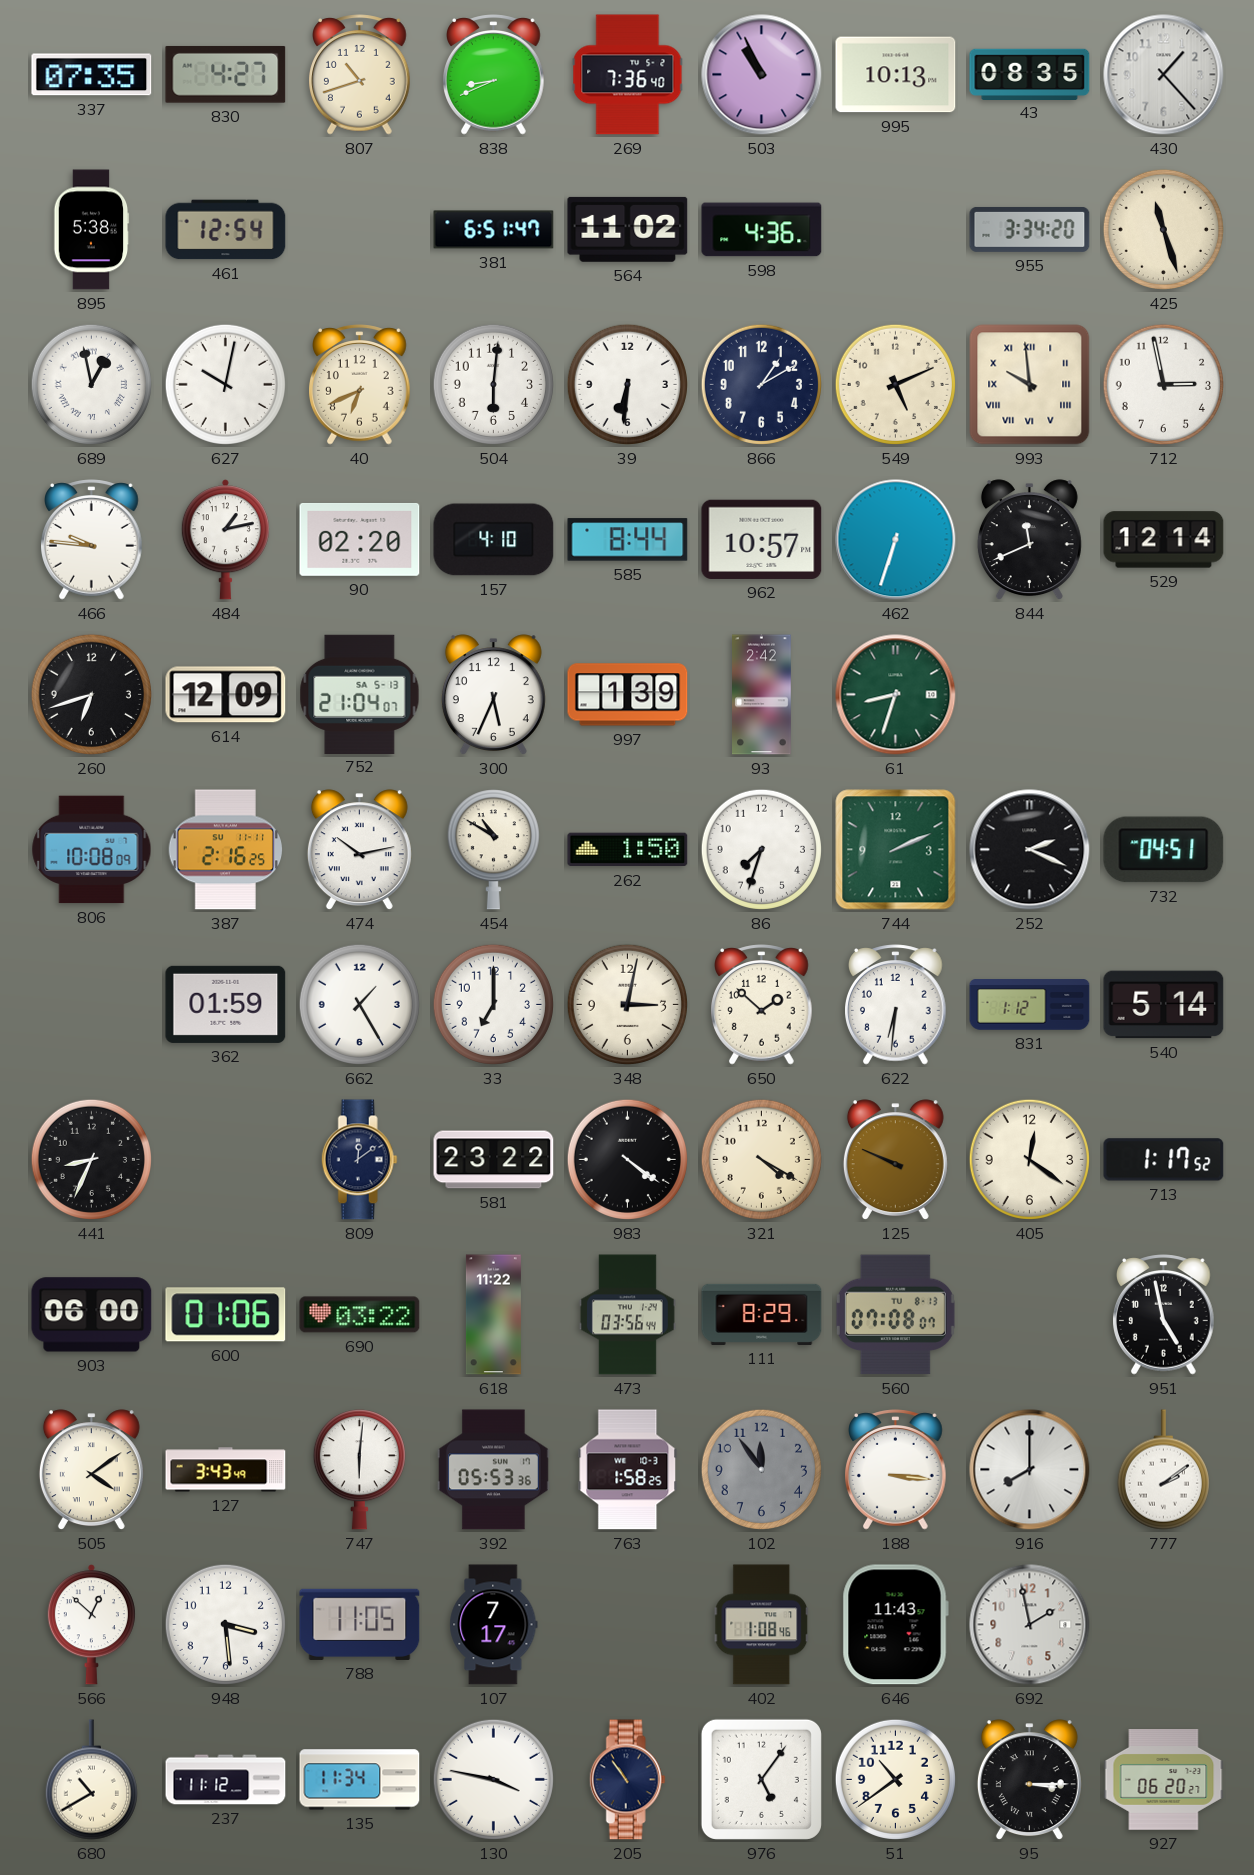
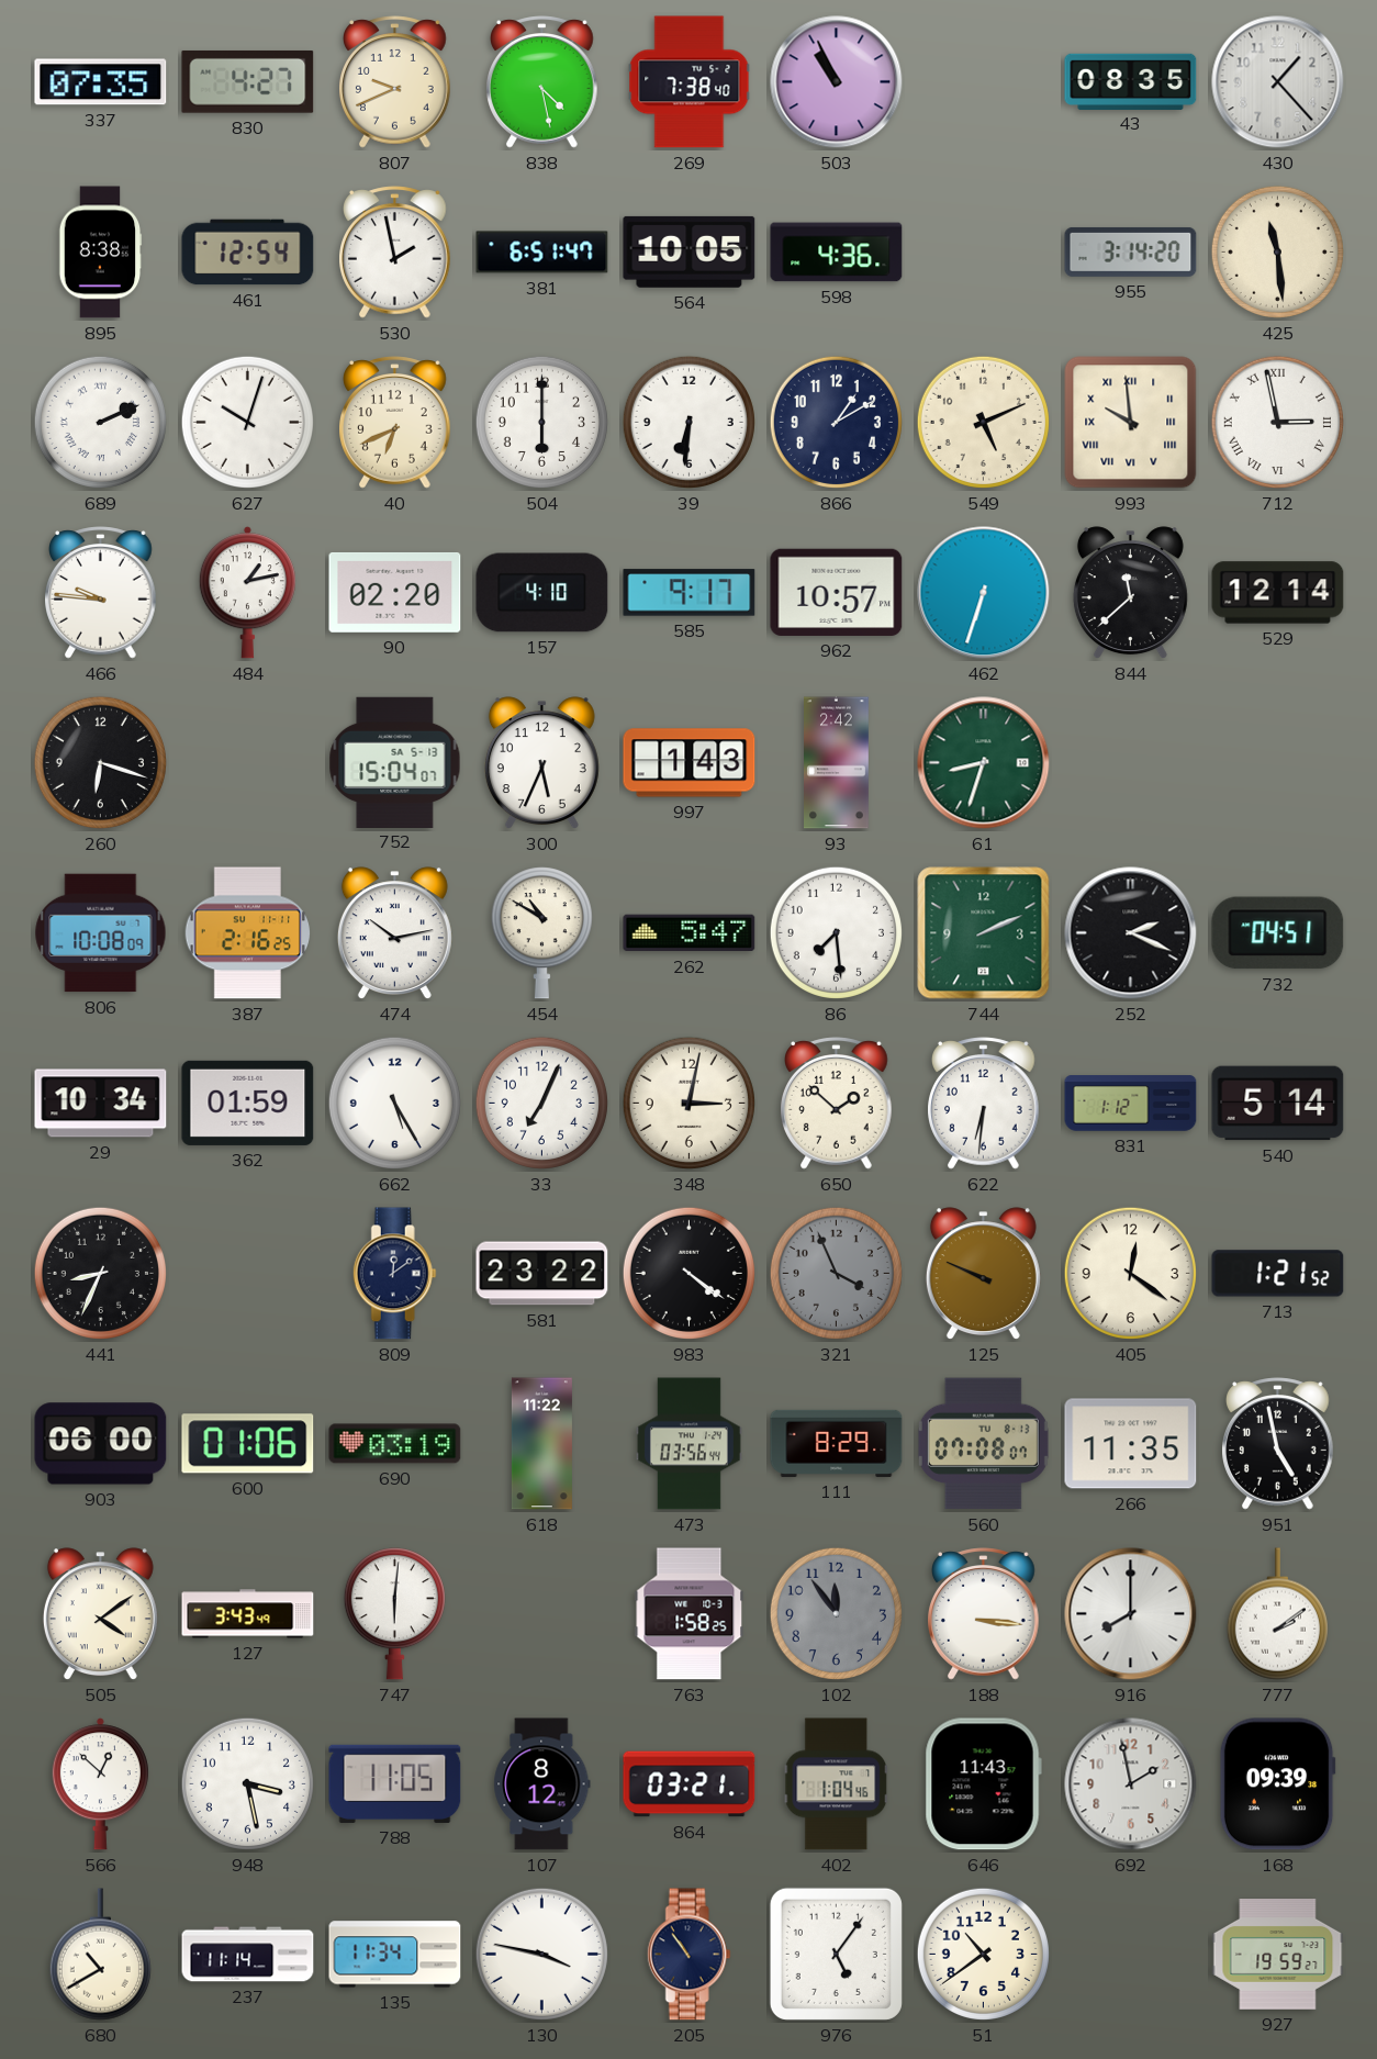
807: 10:42 -> 9:41 (395, 82)
838: 8:41 -> 4:28 (542, 82)
269: 7:36 -> 7:38 (690, 82)
995: 10:13 -> none (896, 75)
895: 5:38 -> 8:38 (100, 253)
530: none -> 1:58 (395, 253)
564: 11:02 -> 10:05 (690, 251)
955: 3:34 -> 3:14 (1131, 251)
425: 11:27 -> 11:29 (1277, 251)
689: 12:58 -> 2:11 (100, 422)
627: 10:02 -> 10:03 (247, 422)
504: 6:01 -> 6:00 (541, 422)
712 numerals: Arabic -> Roman (1277, 422)
585: 8:44 -> 9:17 (690, 593)
844: 11:41 -> 11:38 (1130, 593)
260: 6:42 -> 6:18 (100, 762)
614: 12:09 -> none (226, 695)
752: 21:04 -> 15:04 (395, 762)
997: 1:39 -> 1:43 (690, 763)
262: 1:50 -> 5:47 (690, 933)
86: 7:33 -> 7:29 (836, 932)
29: none -> 10:34 (101, 1104)
662: 1:25 -> 5:25 (394, 1103)
33: 7:00 -> 7:04 (541, 1103)
321: 4:20 -> 3:56 (836, 1273)
321 dial: cream -> grey (836, 1273)
713: 1:17 -> 1:21 (1278, 1274)
690: 03:22 -> 03:19 (395, 1444)
266: none -> 11:35 (1131, 1444)
392: 05:53 -> none (493, 1470)
948: 3:29 -> 3:28 (247, 1783)
107: 7:17 -> 8:12 (542, 1784)
864: none -> 03:21 (690, 1784)
402: 1:08 -> 1:04 (837, 1784)
168: none -> 09:39 (1277, 1784)
237: 11:12 -> 11:14 (248, 1955)
95: 3:15 -> none (1029, 1780)
927: 06:20 -> 19:59 (1278, 1955)
